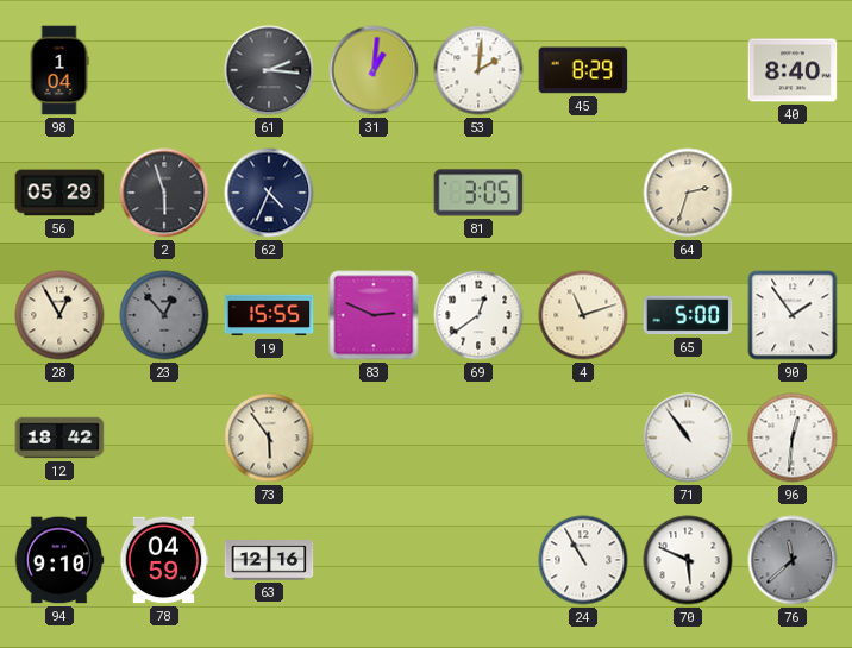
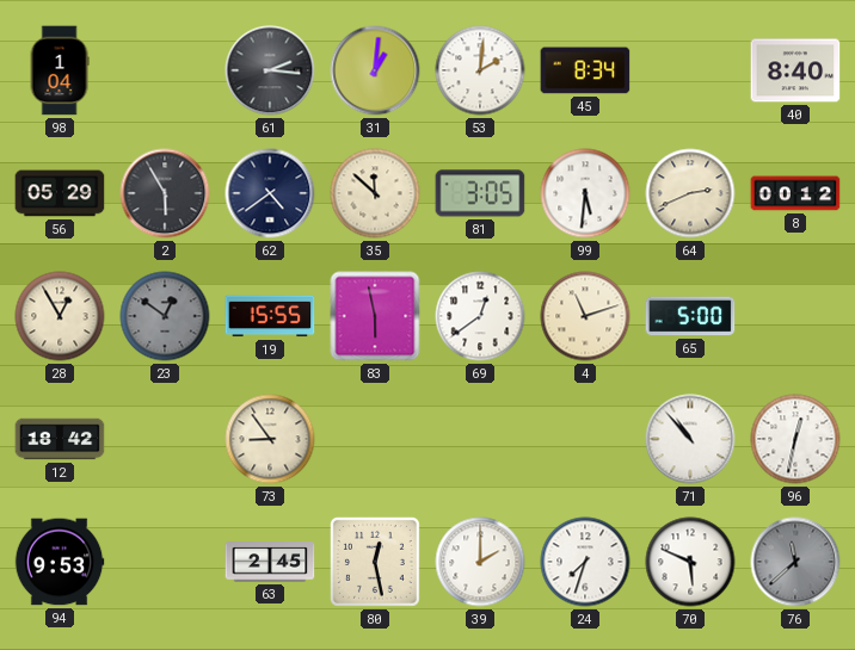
45: 8:29 -> 8:34 (585, 70)
2: 5:57 -> 5:55 (165, 193)
62: 4:34 -> 4:39 (270, 193)
35: none -> 11:52 (375, 193)
99: none -> 5:31 (585, 193)
64: 2:33 -> 2:41 (690, 193)
8: none -> 00:12 (795, 193)
23: 12:53 -> 12:51 (165, 316)
83: 2:49 -> 5:58 (375, 316)
90: 1:54 -> none (793, 315)
73: 5:54 -> 8:54 (270, 439)
71: 10:54 -> 10:53 (690, 439)
96: 12:31 -> 12:32 (795, 439)
94: 9:10 -> 9:53 (60, 562)
78: 04:59 -> none (164, 560)
63: 12:16 -> 2:45 (270, 562)
80: none -> 12:28 (375, 562)
39: none -> 2:00 (480, 562)
24: 10:55 -> 7:33 (585, 562)
